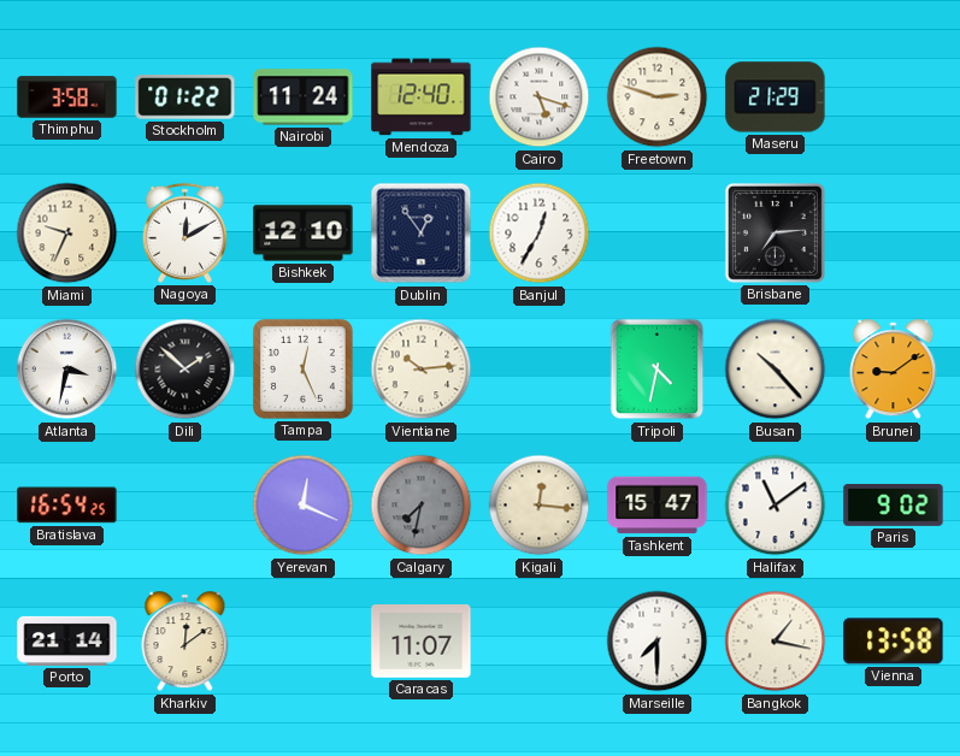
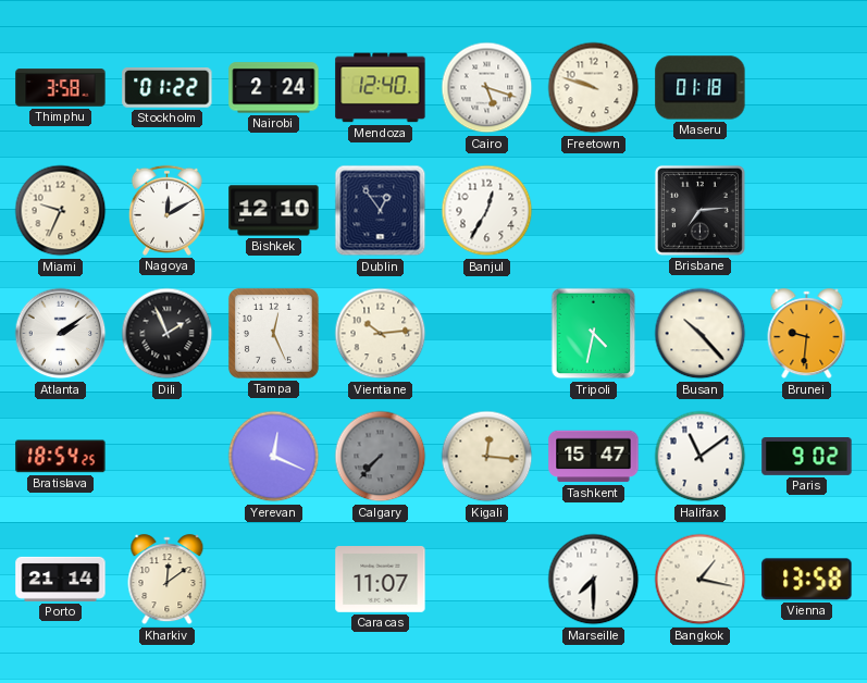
Nairobi: 11:24 -> 2:24 (274, 88)
Freetown: 2:48 -> 9:48 (594, 88)
Maseru: 21:29 -> 01:18 (701, 88)
Atlanta: 3:32 -> 2:09 (61, 334)
Dili: 1:52 -> 1:56 (168, 334)
Brunei: 9:09 -> 9:31 (807, 334)
Bratislava: 16:54 -> 18:54 (61, 457)
Calgary: 7:32 -> 7:37 (381, 457)
